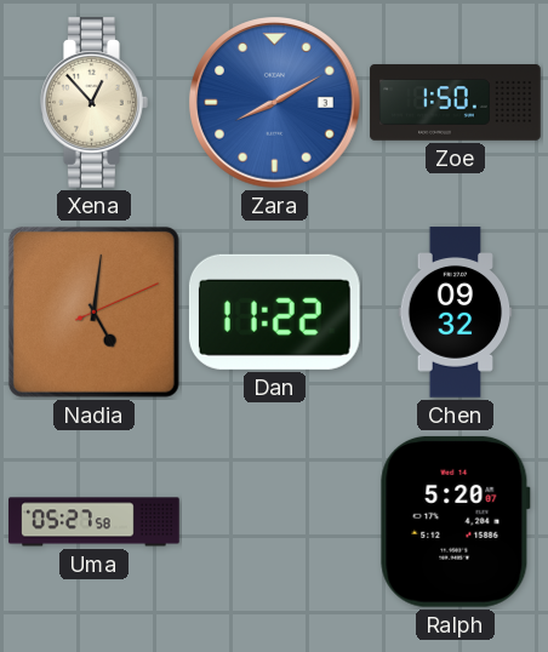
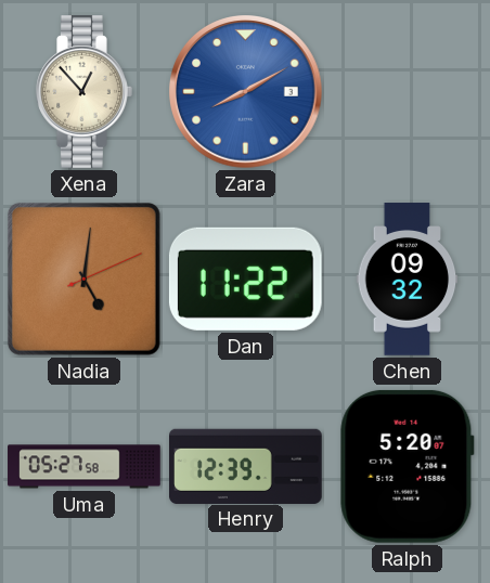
Zoe: 1:50 -> none (456, 103)
Henry: none -> 12:39 (246, 466)
